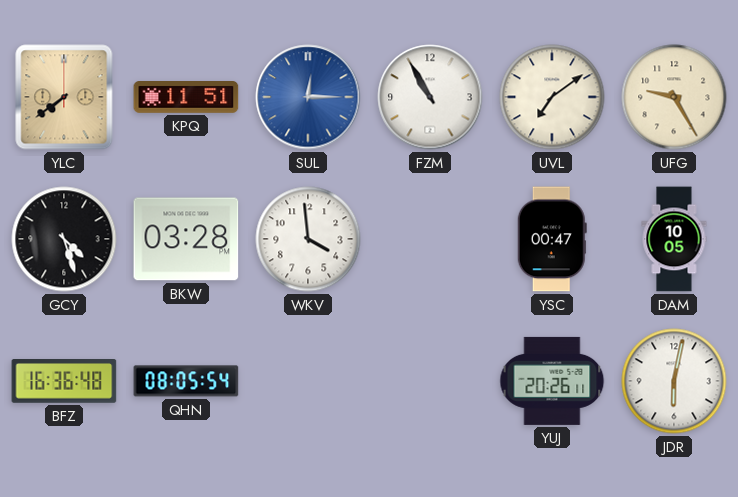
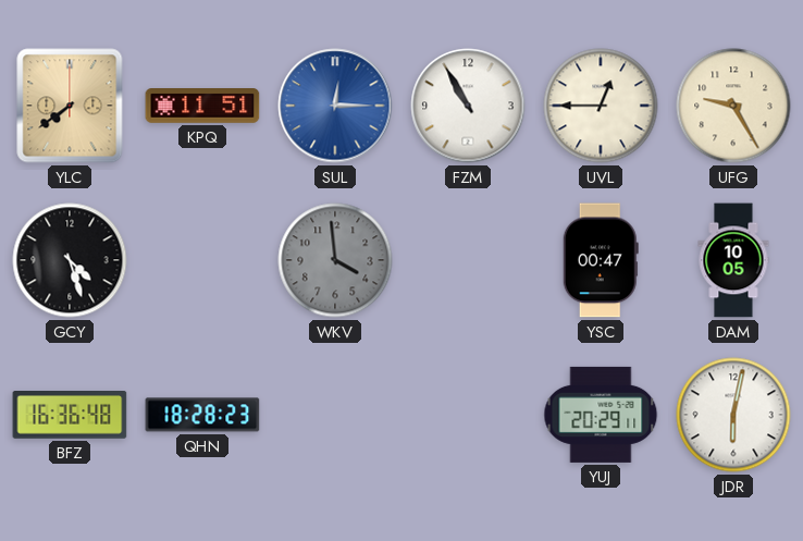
UVL: 7:09 -> 12:45 (601, 106)
BKW: 03:28 -> none (186, 239)
WKV dial: white -> grey (335, 260)
QHN: 08:05 -> 18:28 (202, 415)
YUJ: 20:26 -> 20:29 (601, 415)
